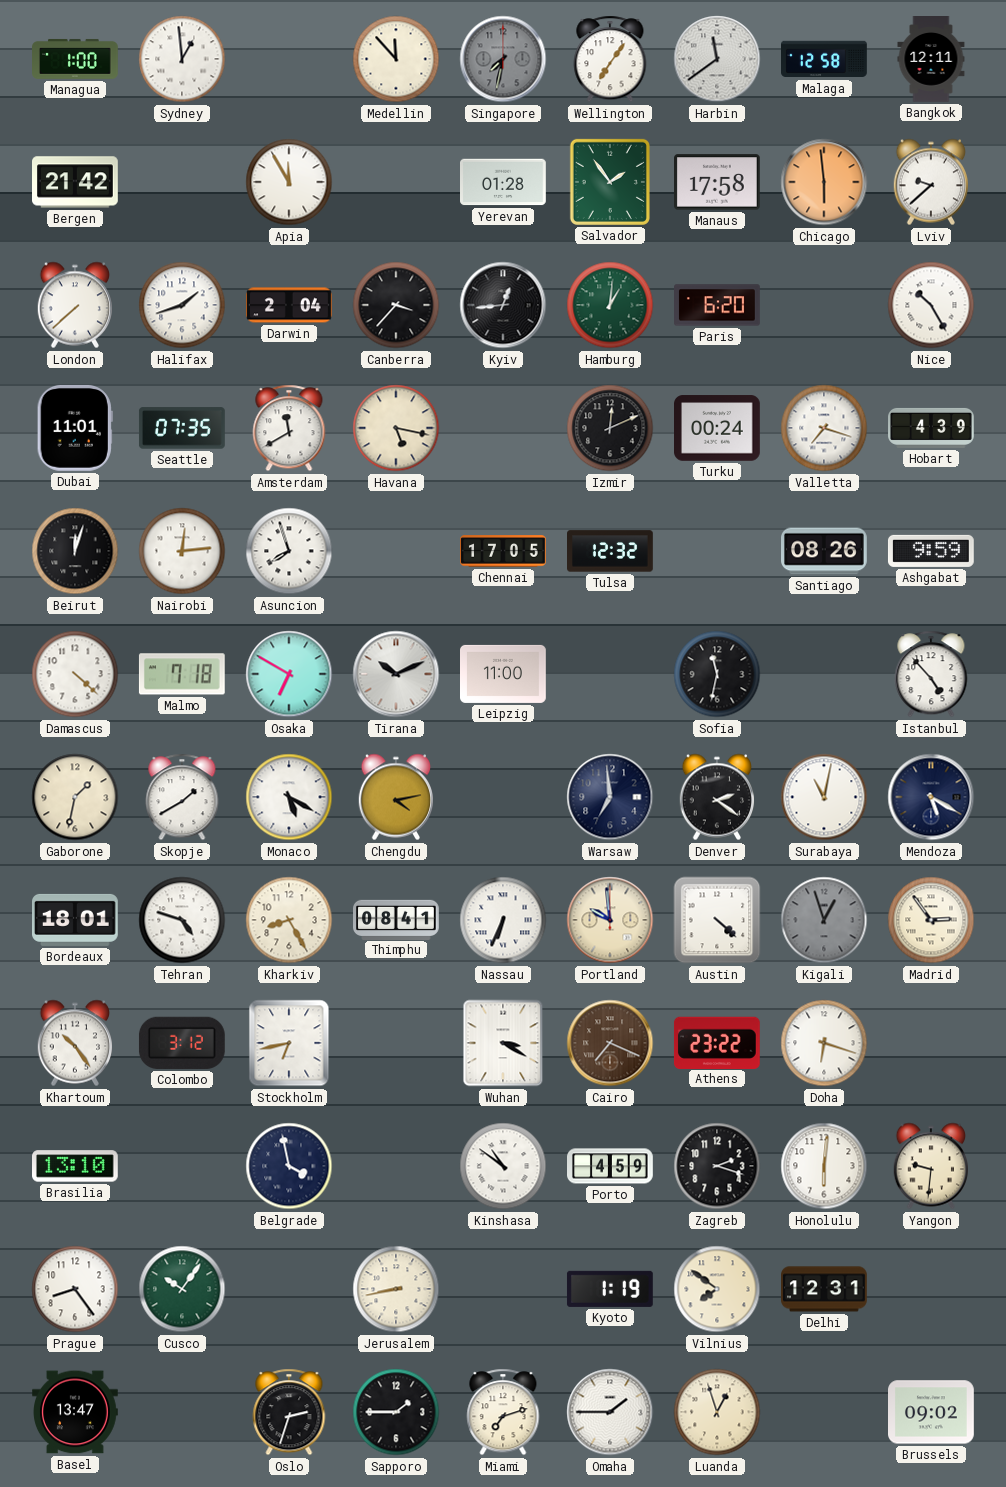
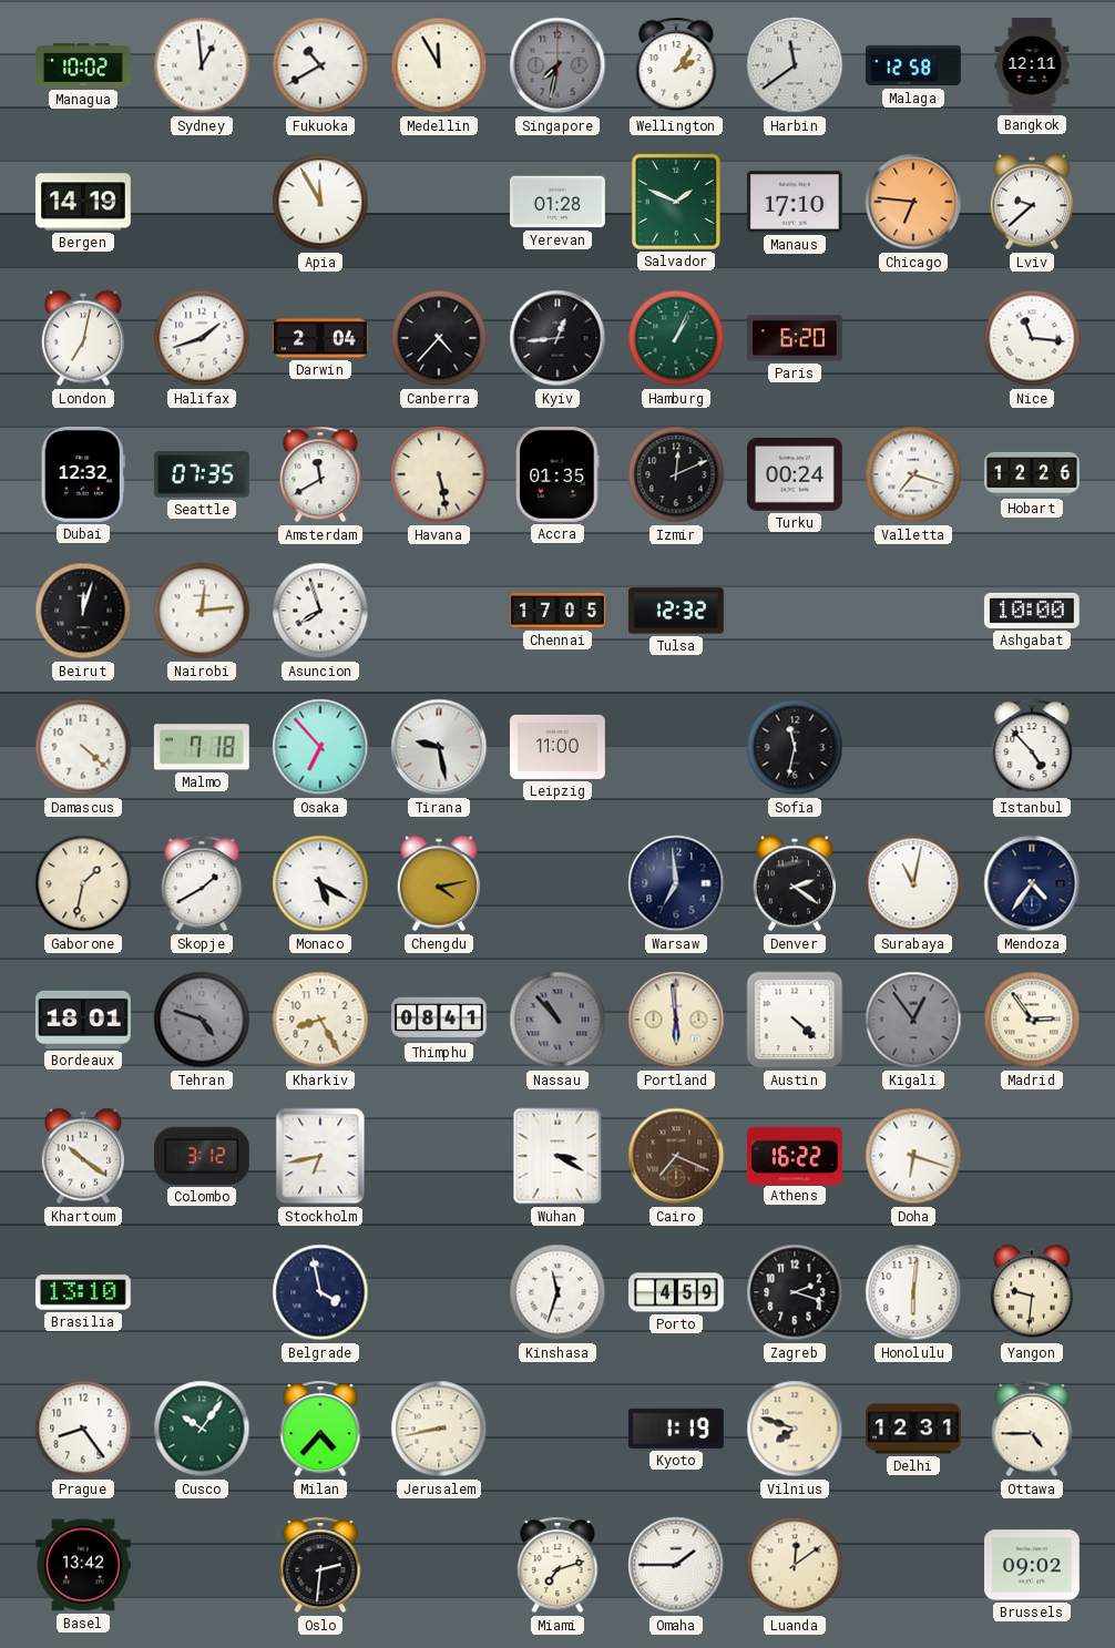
Managua: 1:00 -> 10:02 (84, 65)
Fukuoka: none -> 10:40 (320, 65)
Medellin: 11:53 -> 11:55 (439, 65)
Wellington: 7:06 -> 2:06 (676, 65)
Bergen: 21:42 -> 14:19 (84, 202)
Salvador: 1:54 -> 1:49 (676, 202)
Manaus: 17:58 -> 17:10 (796, 202)
Chicago: 5:59 -> 6:46 (913, 202)
London: 7:38 -> 7:02 (82, 338)
Canberra: 3:37 -> 4:37 (439, 338)
Hamburg: 1:01 -> 1:04 (676, 338)
Nice: 10:25 -> 11:16 (1032, 338)
Dubai: 11:01 -> 12:32 (83, 474)
Havana: 5:17 -> 5:28 (439, 474)
Accra: none -> 01:35 (557, 475)
Hobart: 4:39 -> 12:26 (1032, 474)
Santiago: 08:26 -> none (825, 551)
Ashgabat: 9:59 -> 10:00 (1032, 611)
Osaka: 6:50 -> 6:53 (320, 747)
Tirana: 10:11 -> 9:28 (439, 747)
Mendoza: 5:20 -> 4:36 (1032, 883)
Tehran dial: white -> grey (202, 1020)
Nassau: 6:34 -> 10:53 (557, 1020)
Nassau dial: white -> grey (557, 1020)
Portland: 9:59 -> 5:59 (676, 1020)
Kigali: 12:57 -> 12:54 (913, 1020)
Khartoum: 10:24 -> 10:21 (82, 1156)
Athens: 23:22 -> 16:22 (795, 1155)
Kinshasa: 10:51 -> 11:33 (557, 1292)
Milan: none -> 4:37 (320, 1429)
Vilnius: 7:51 -> 7:48 (795, 1429)
Ottawa: none -> 4:45 (1032, 1429)
Basel: 13:47 -> 13:42 (84, 1565)
Oslo: 2:33 -> 2:31 (320, 1565)
Sapporo: 1:45 -> none (396, 1412)
Luanda: 12:57 -> 12:09 (795, 1565)
